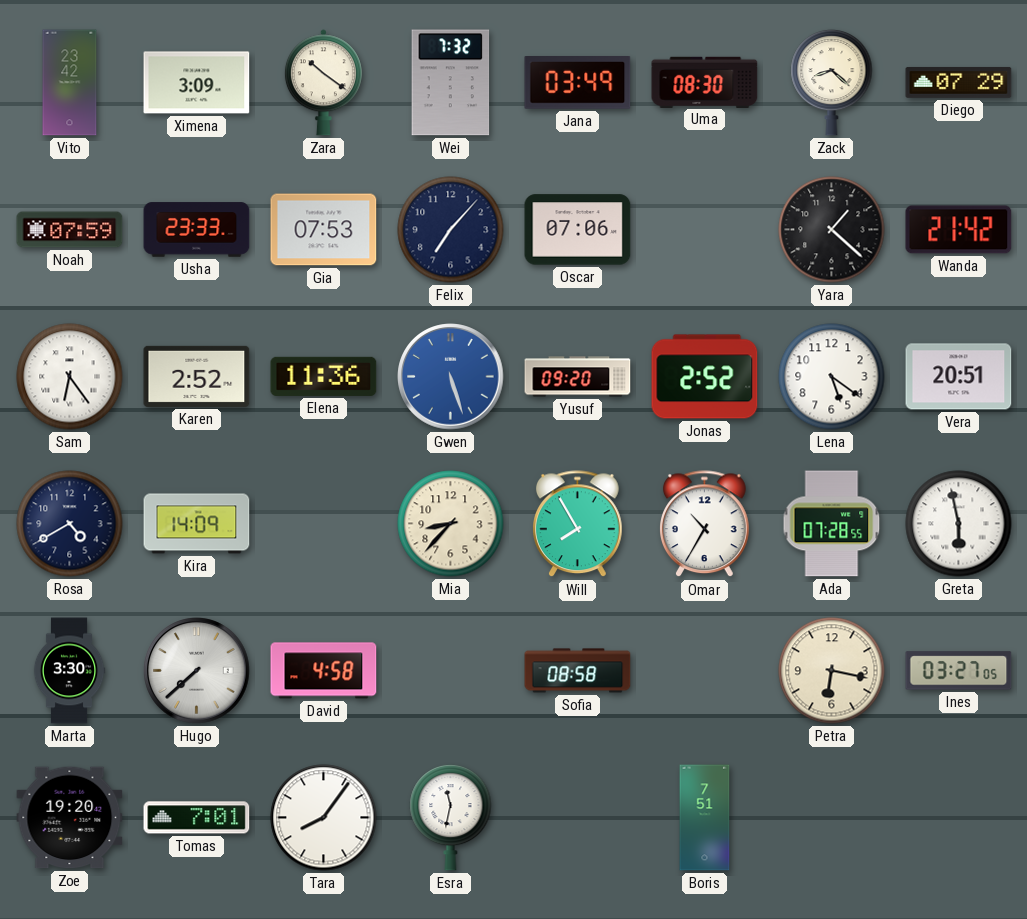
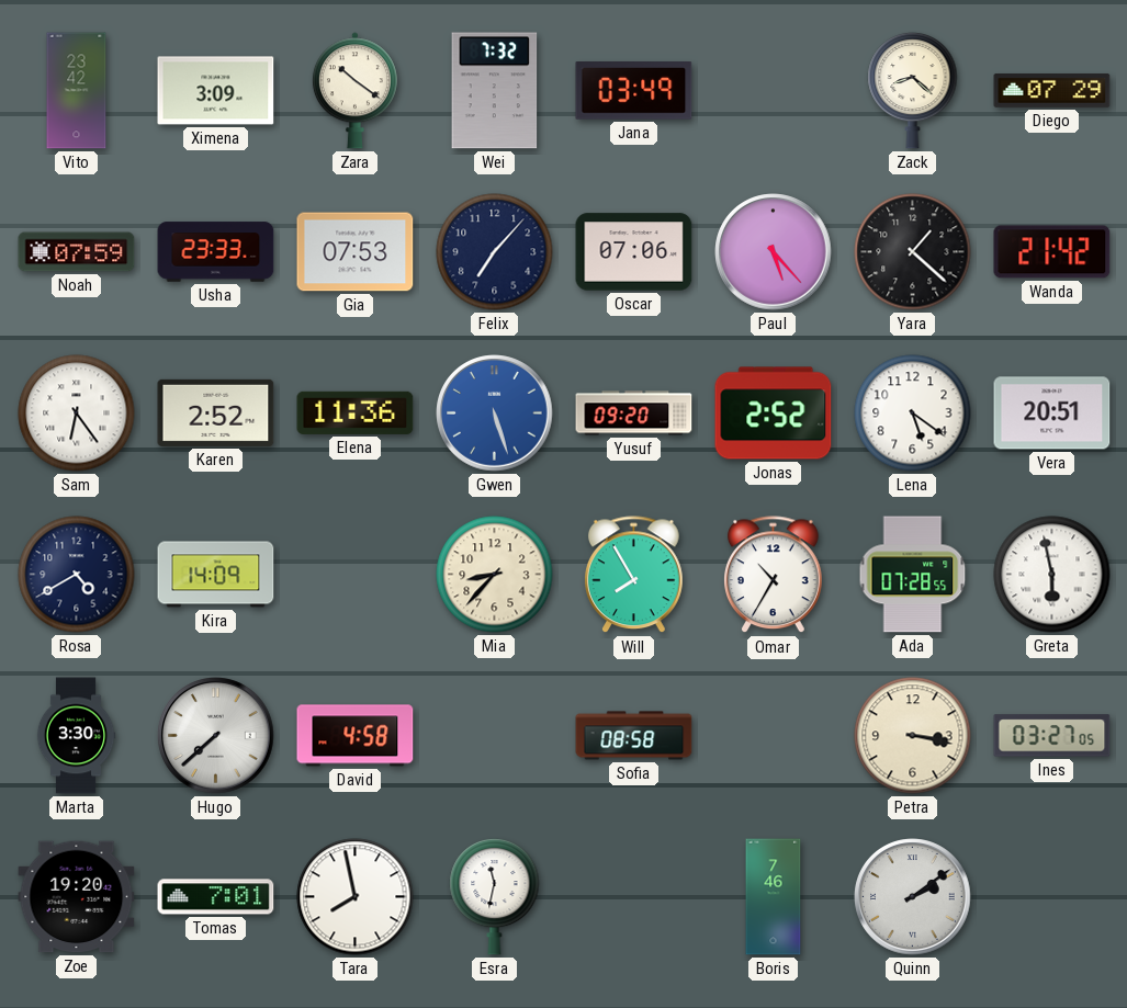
Uma: 08:30 -> none (705, 82)
Paul: none -> 5:23 (774, 252)
Petra: 6:17 -> 3:17 (913, 736)
Tara: 8:06 -> 7:58 (356, 897)
Boris: 7:51 -> 7:46 (774, 897)
Quinn: none -> 2:09 (913, 897)
